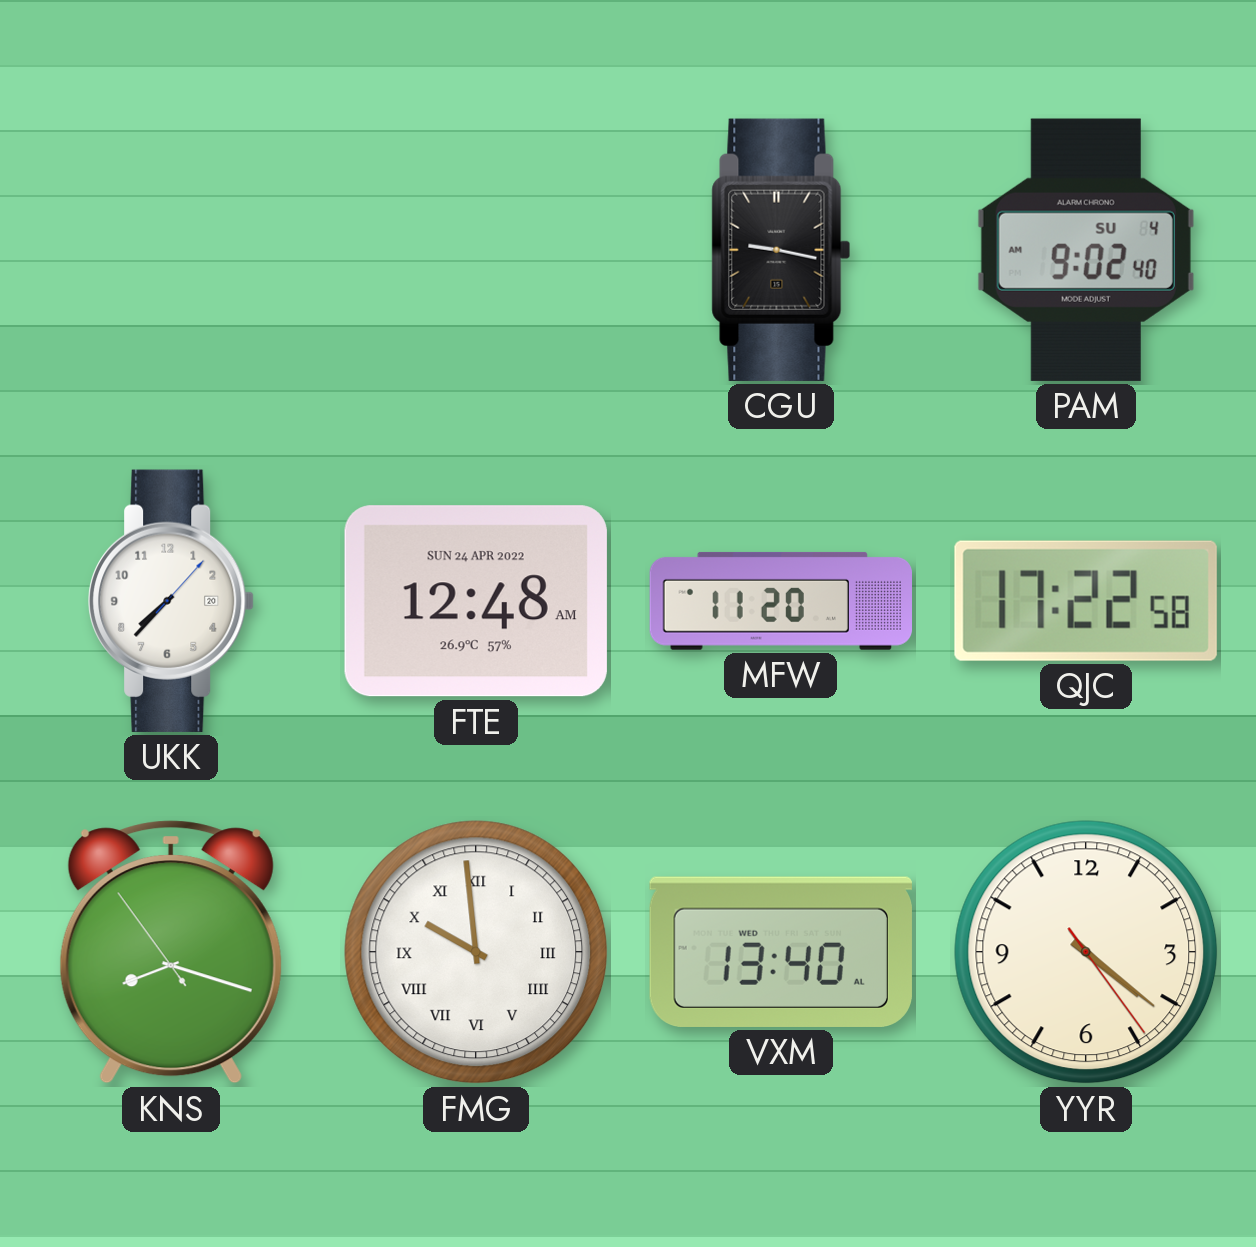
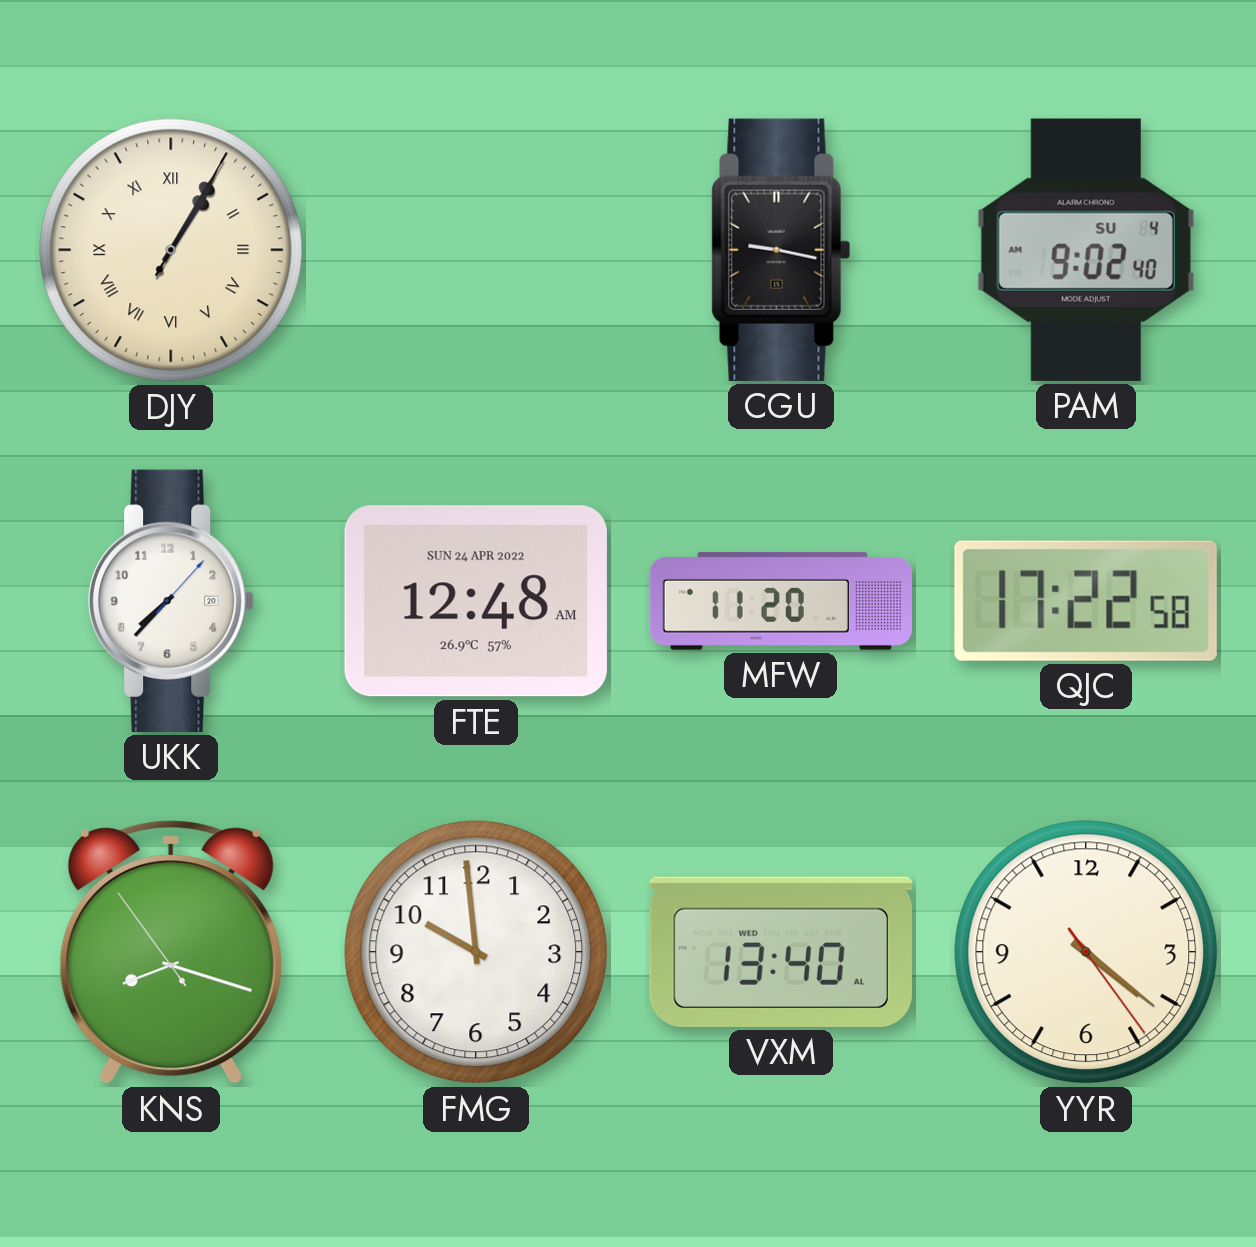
DJY: none -> 1:05 (171, 250)
FMG numerals: Roman -> Arabic (476, 952)
